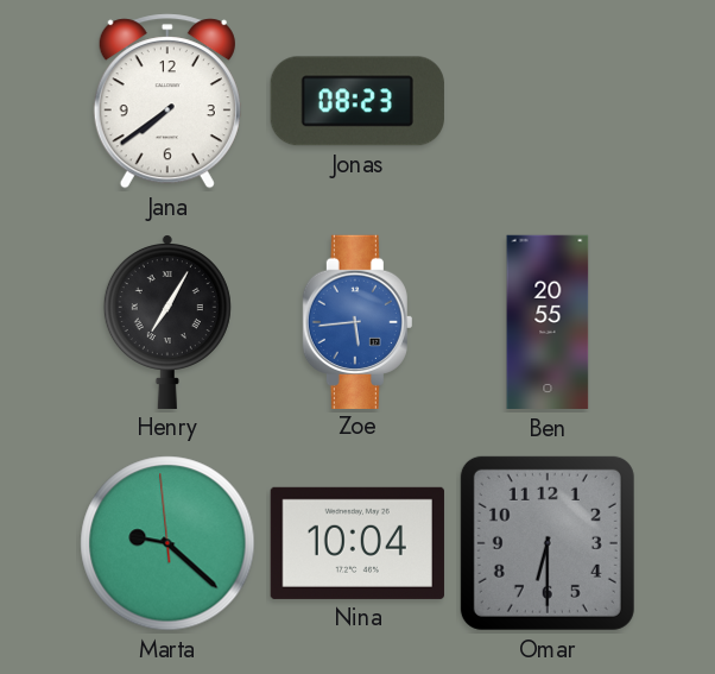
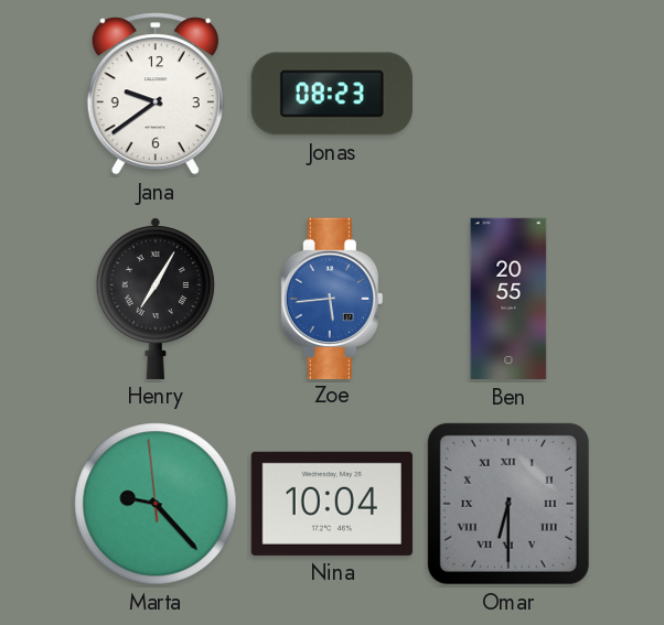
Jana: 7:39 -> 9:39 (156, 94)
Marta: 9:21 -> 9:22 (156, 504)
Omar numerals: Arabic -> Roman (508, 504)
